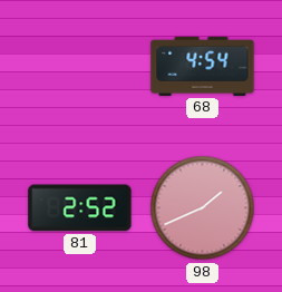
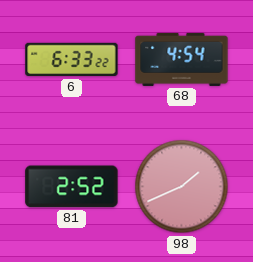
6: none -> 6:33 (72, 60)
